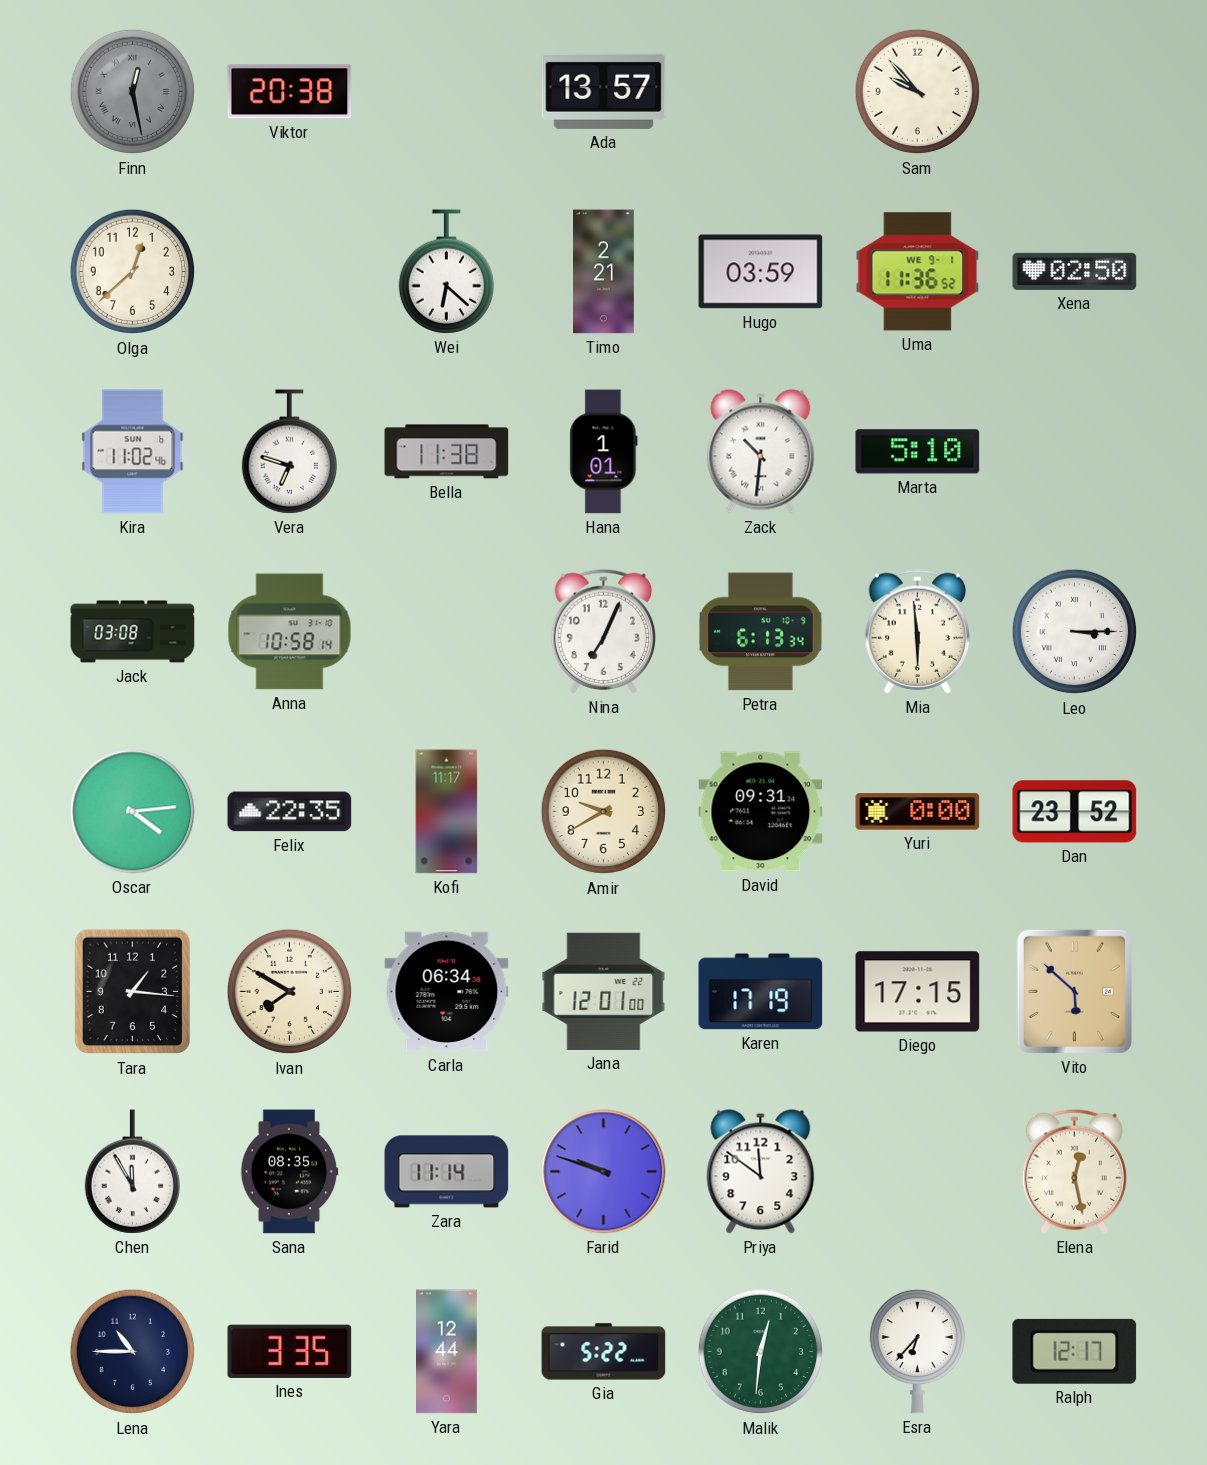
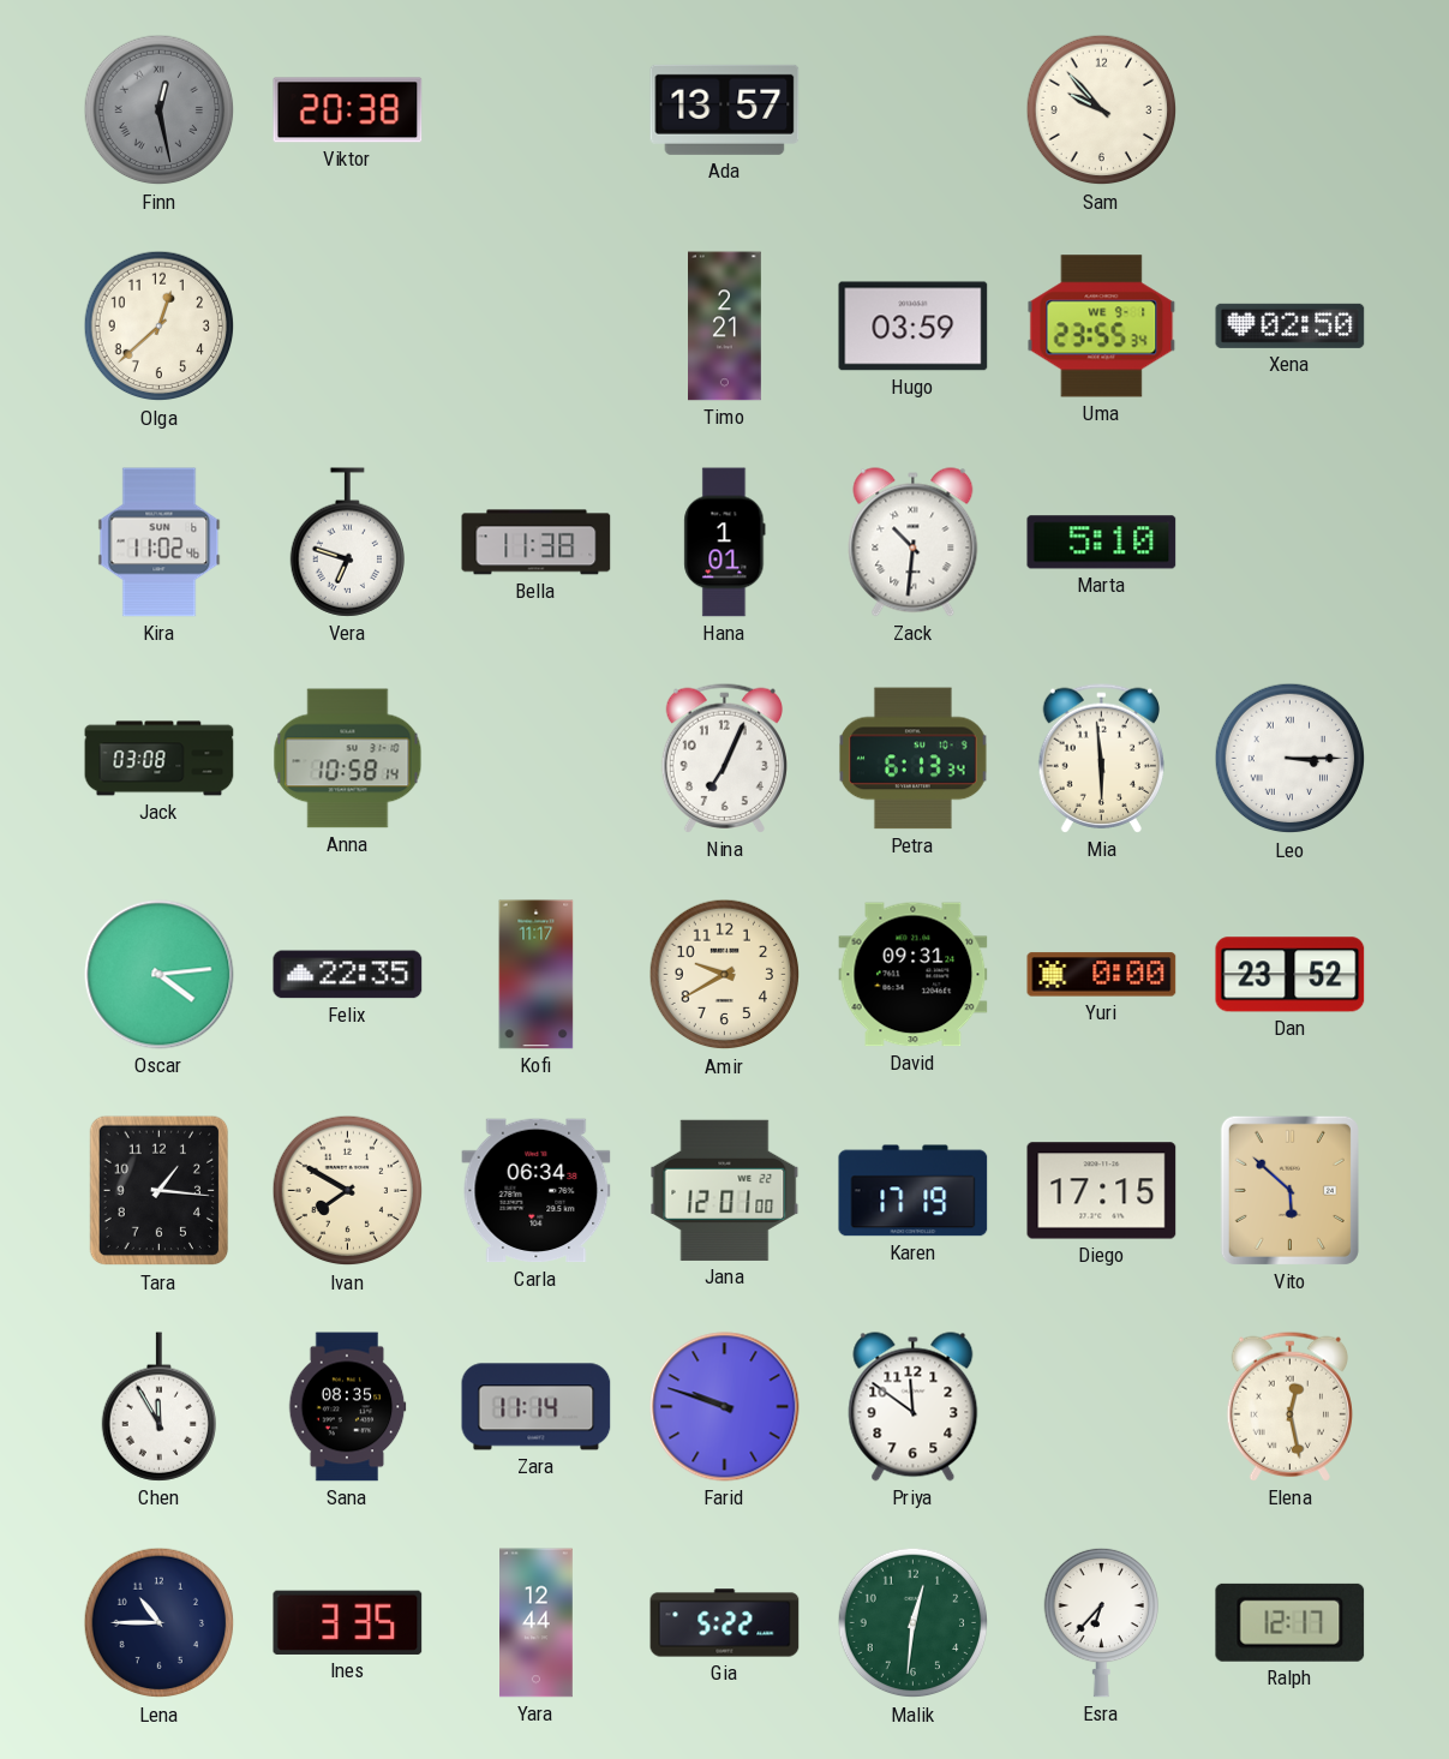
Wei: 6:22 -> none (446, 272)
Uma: 11:36 -> 23:55 (1102, 327)
